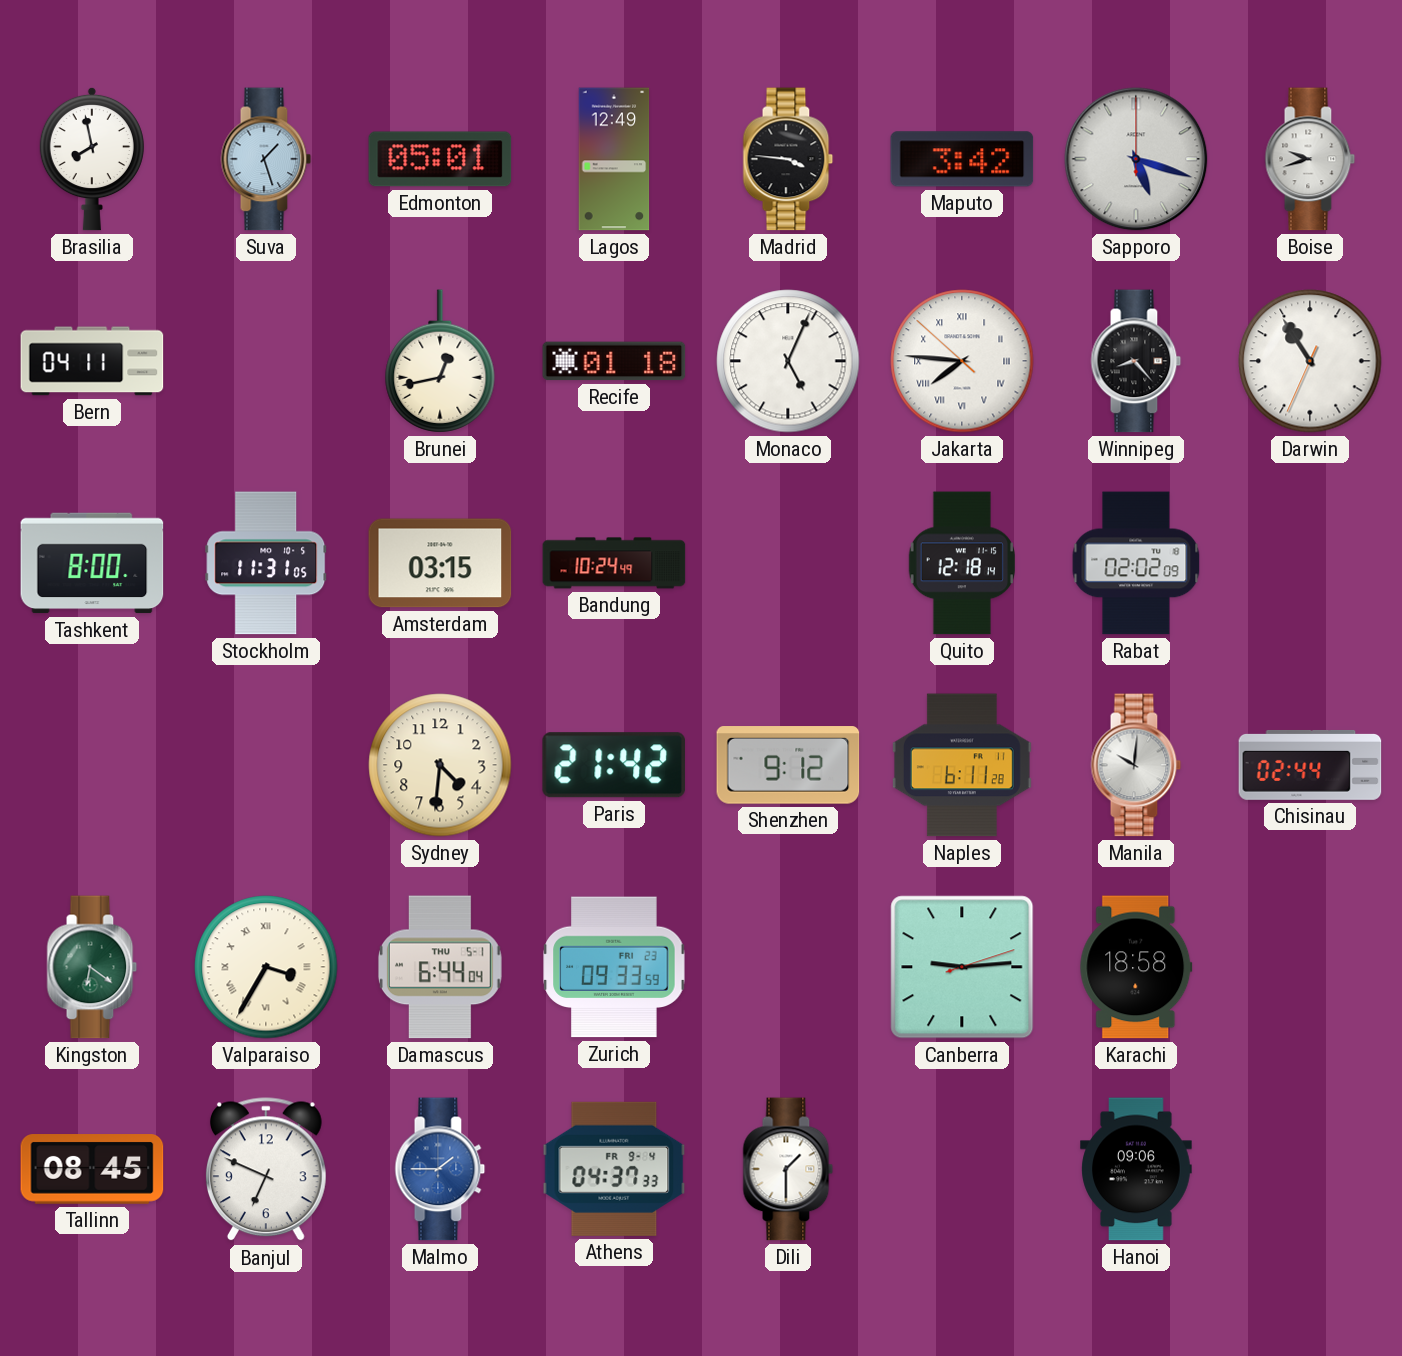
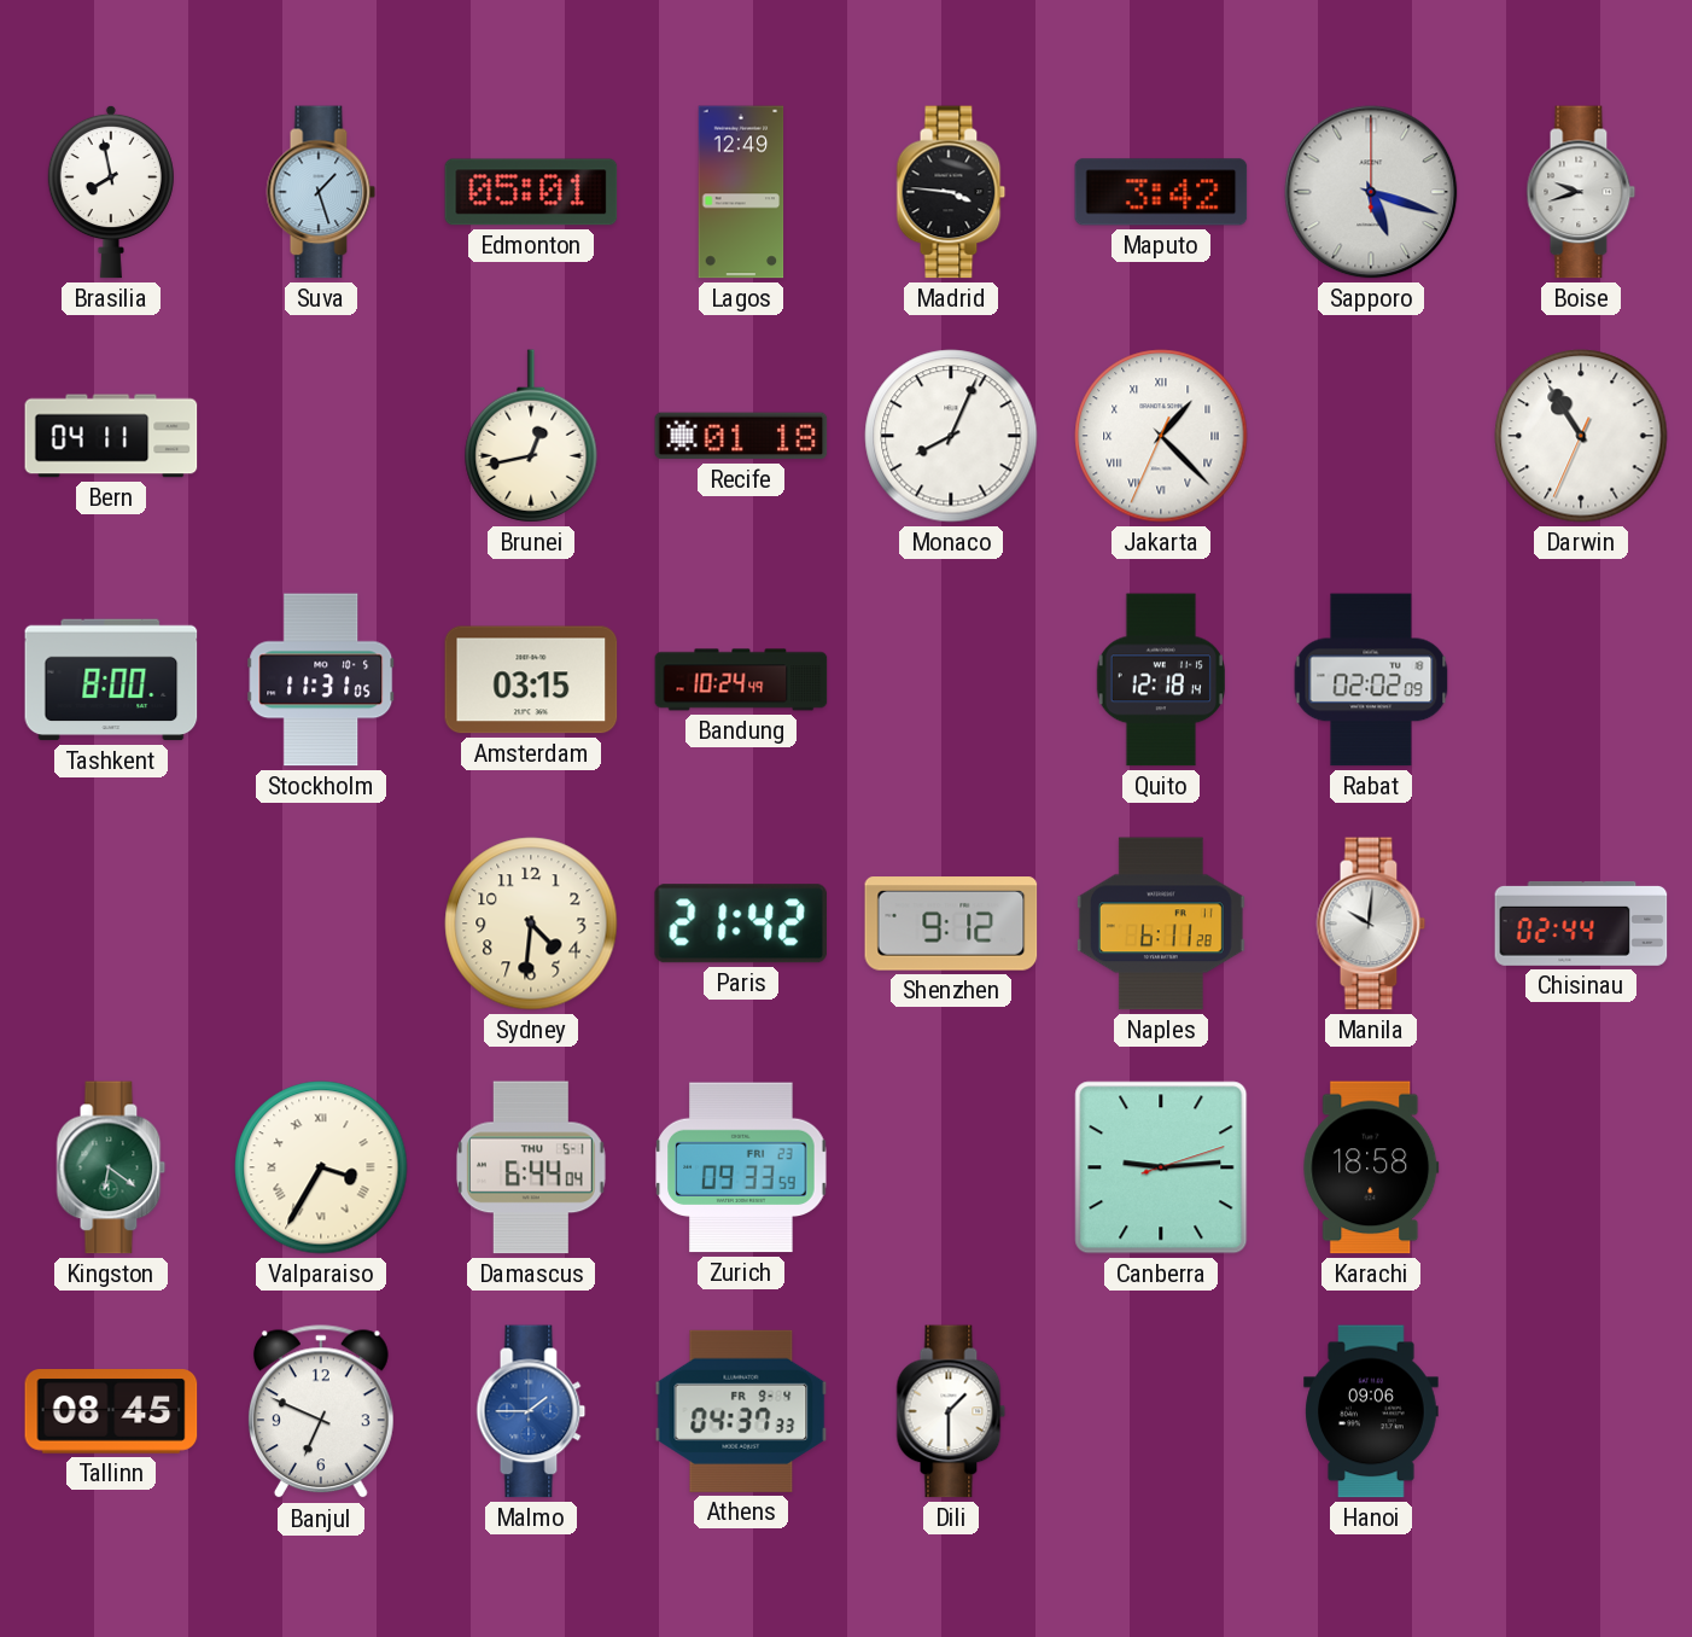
Monaco: 5:04 -> 8:04 (951, 436)
Jakarta: 7:45 -> 1:22 (1161, 436)
Winnipeg: 8:23 -> none (1136, 361)
